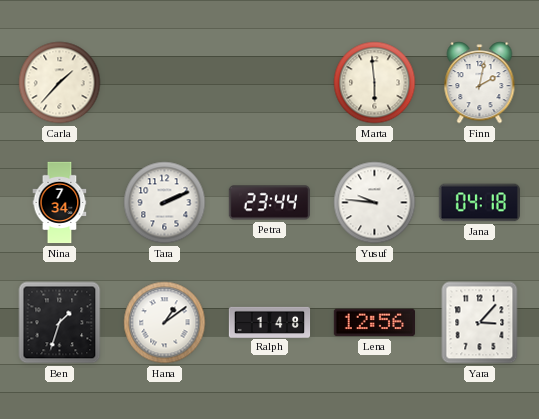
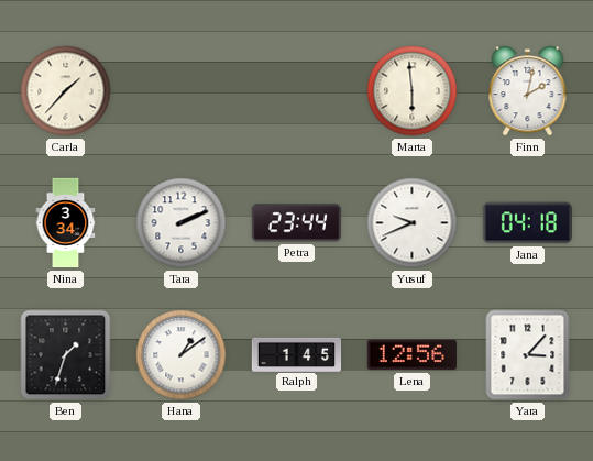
Nina: 7:34 -> 3:34 (66, 223)
Yusuf: 9:46 -> 9:41 (413, 223)
Ralph: 1:48 -> 1:45 (297, 354)
